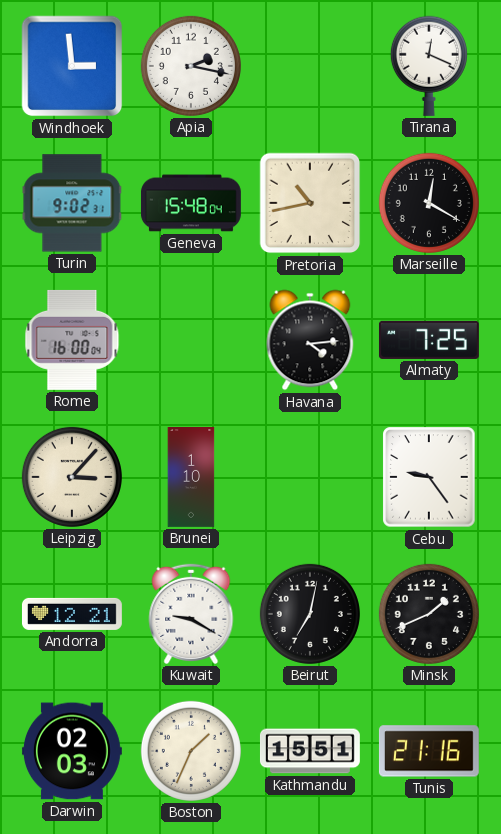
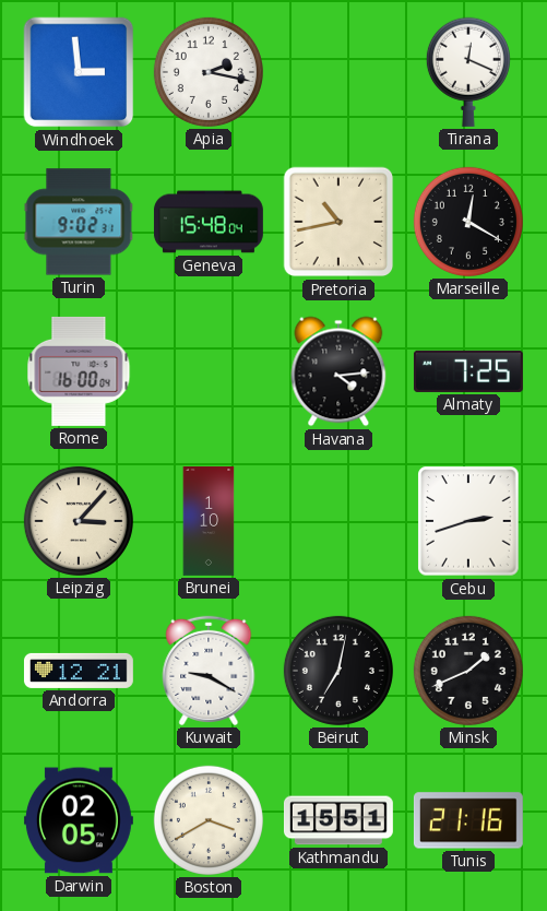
Cebu: 9:24 -> 2:42 (468, 521)
Darwin: 02:03 -> 02:05 (79, 820)
Boston: 1:34 -> 3:40 (209, 820)
